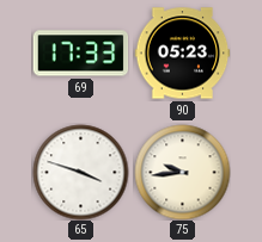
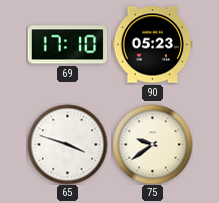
69: 17:33 -> 17:10 (67, 45)
75: 9:44 -> 9:39 (152, 144)
